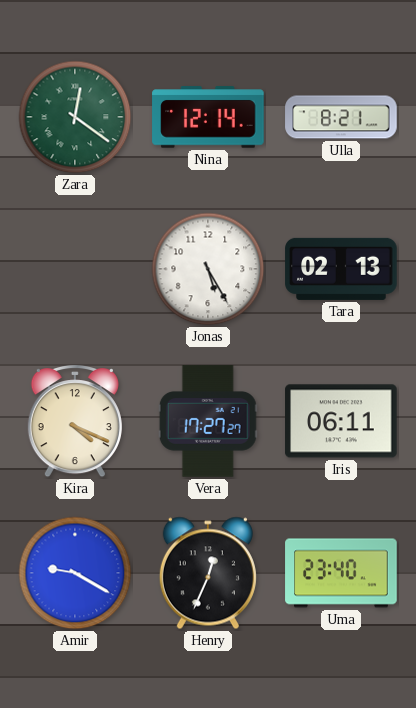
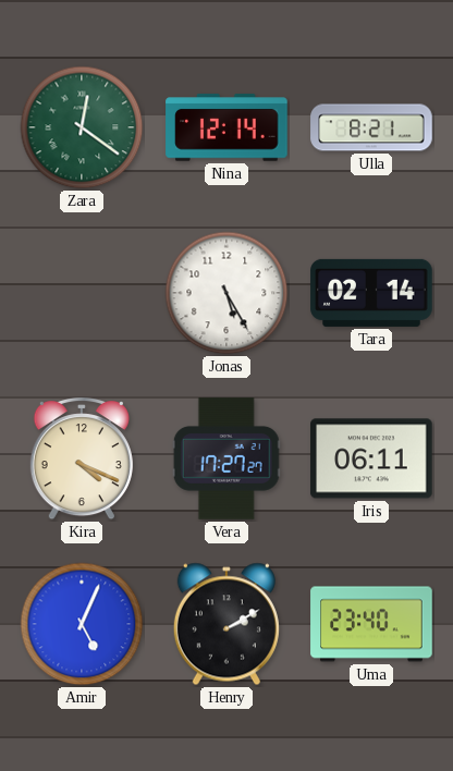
Tara: 02:13 -> 02:14 (371, 293)
Amir: 9:20 -> 5:04 (82, 624)
Henry: 12:34 -> 2:10 (226, 624)
